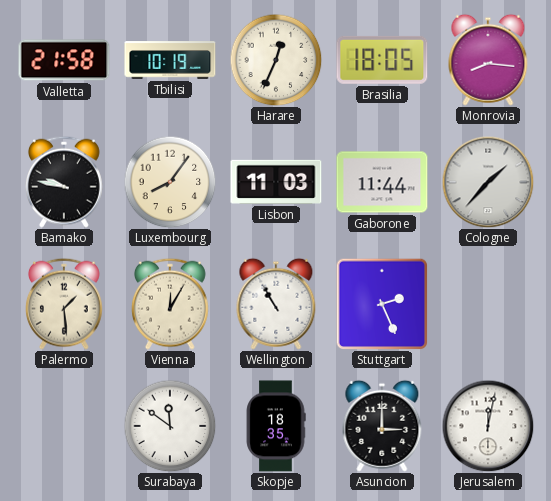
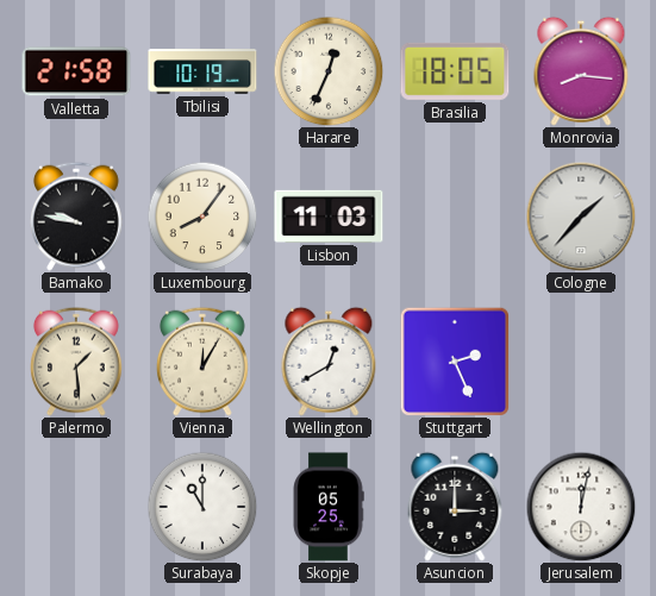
Gaborone: 11:44 -> none (382, 182)
Wellington: 10:55 -> 12:40 (329, 362)
Surabaya: 11:51 -> 11:00 (202, 507)
Skopje: 18:35 -> 05:25 (329, 507)
